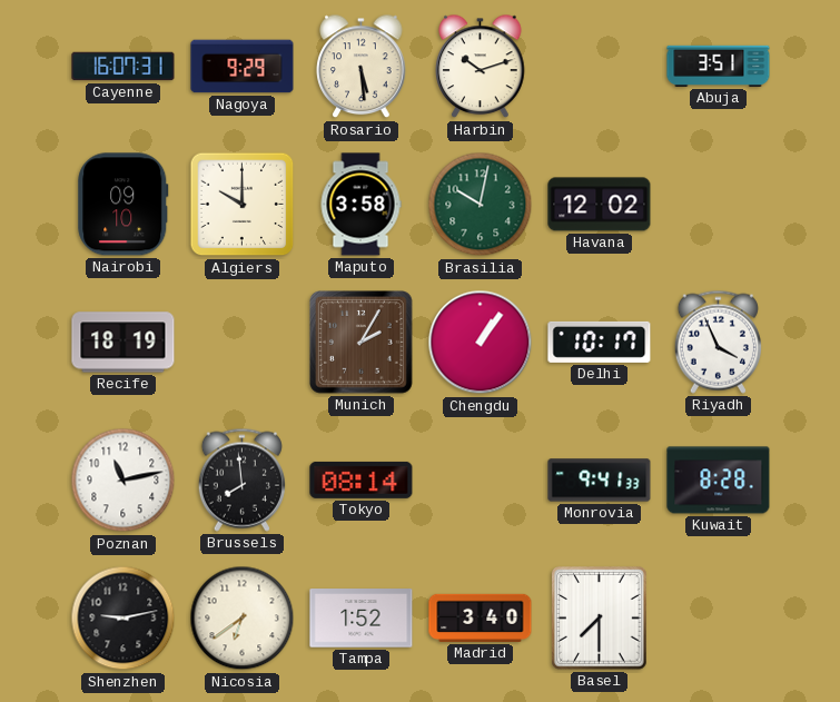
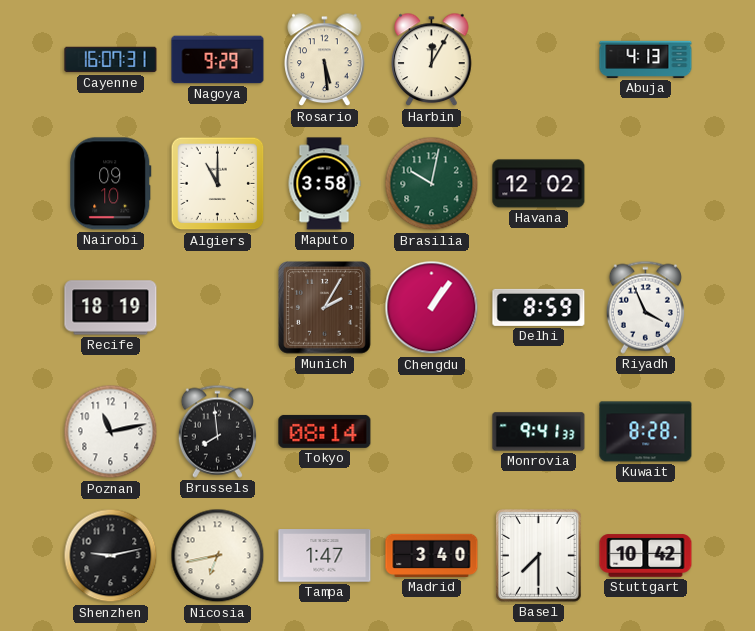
Harbin: 10:12 -> 12:05 (432, 60)
Abuja: 3:51 -> 4:13 (646, 59)
Algiers: 10:00 -> 11:00 (218, 184)
Delhi: 10:17 -> 8:59 (539, 307)
Nicosia: 6:39 -> 6:43 (218, 556)
Tampa: 1:52 -> 1:47 (325, 556)
Stuttgart: none -> 10:42 (646, 556)
